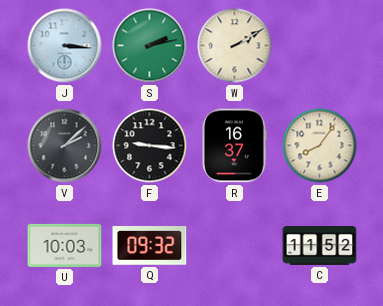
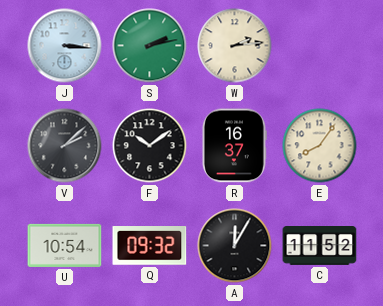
W: 2:10 -> 2:14 (235, 46)
F: 9:16 -> 10:09 (150, 146)
U: 10:03 -> 10:54 (65, 245)
A: none -> 12:05 (235, 246)
